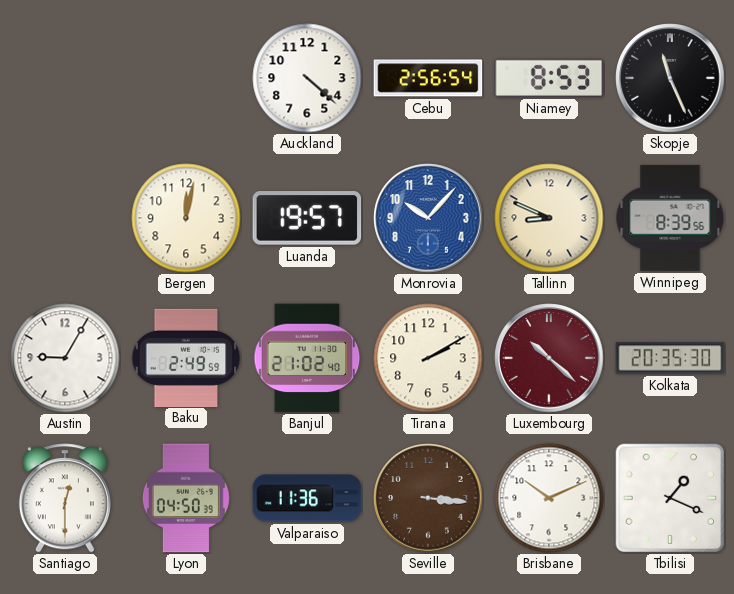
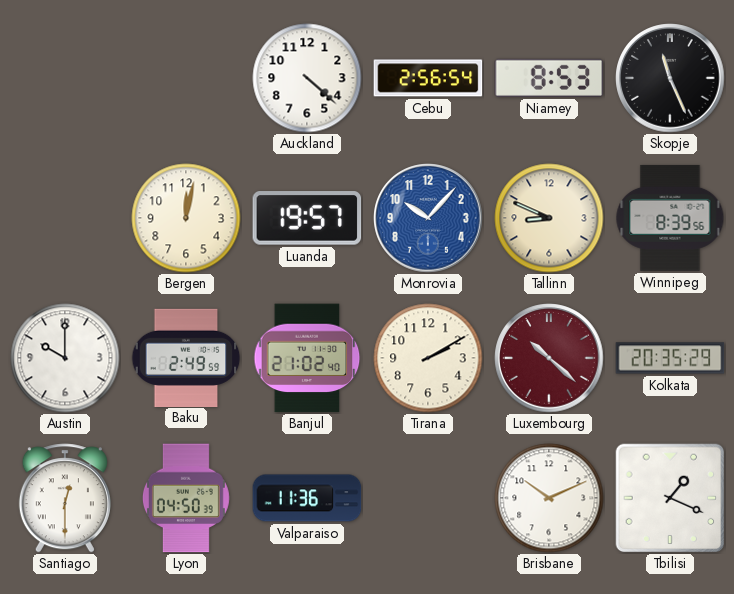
Austin: 9:05 -> 10:00 (65, 358)
Kolkata: 20:35:30 -> 20:35:29 (670, 358)
Seville: 3:16 -> none (428, 498)
